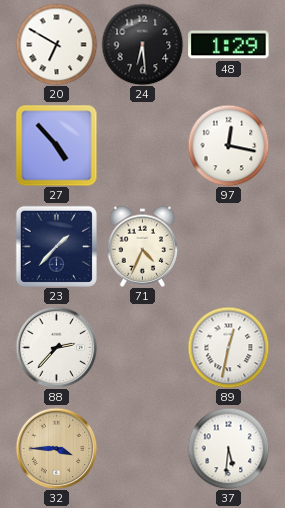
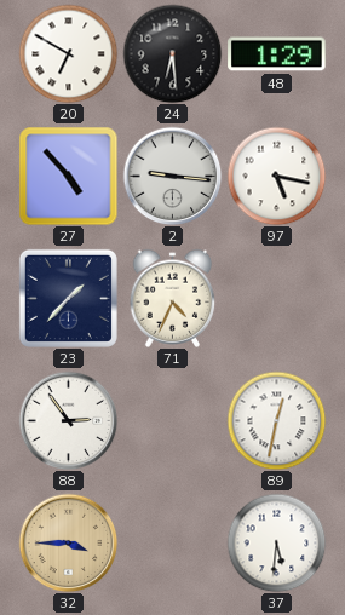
2: none -> 9:16 (172, 176)
97: 12:17 -> 5:17 (276, 176)
88: 2:37 -> 2:54 (68, 420)
